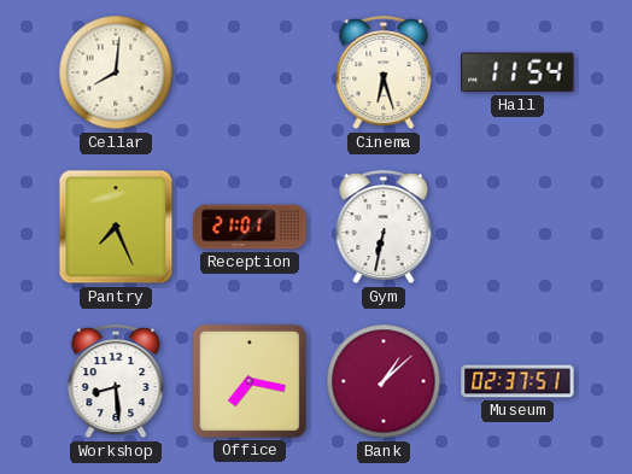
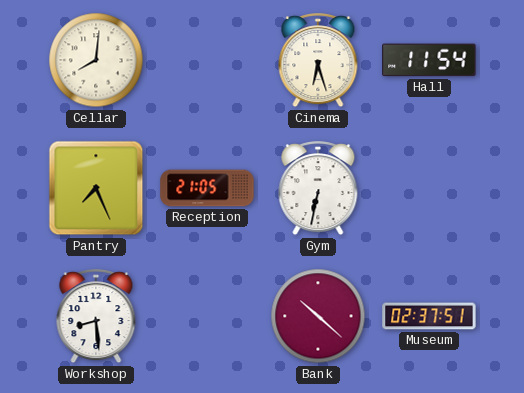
Reception: 21:01 -> 21:05 (207, 188)
Office: 7:17 -> none (250, 381)
Bank: 1:08 -> 10:22 (318, 316)
